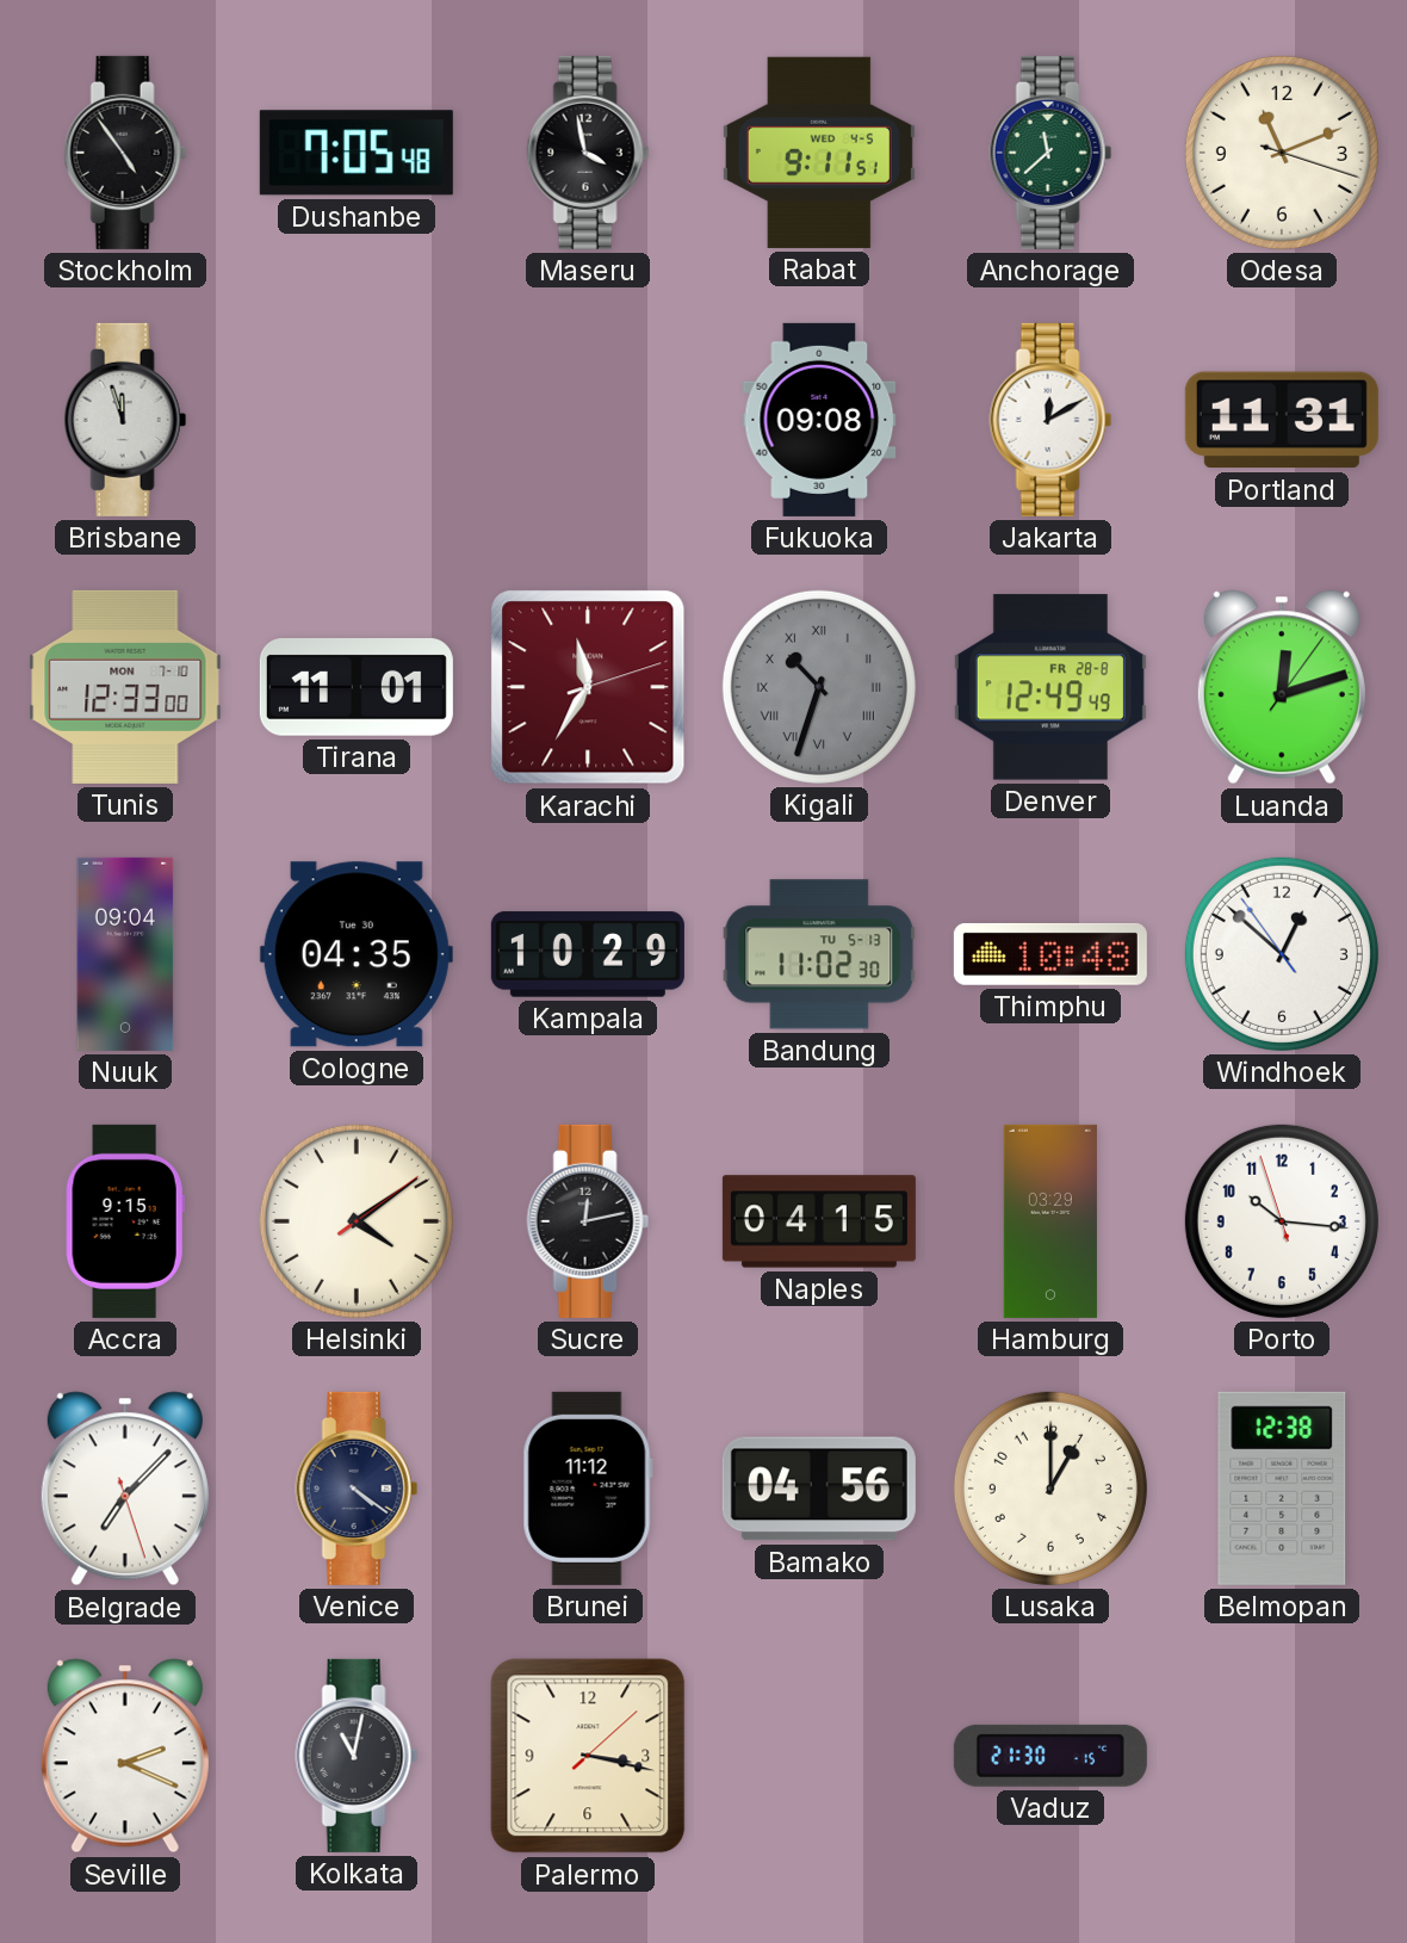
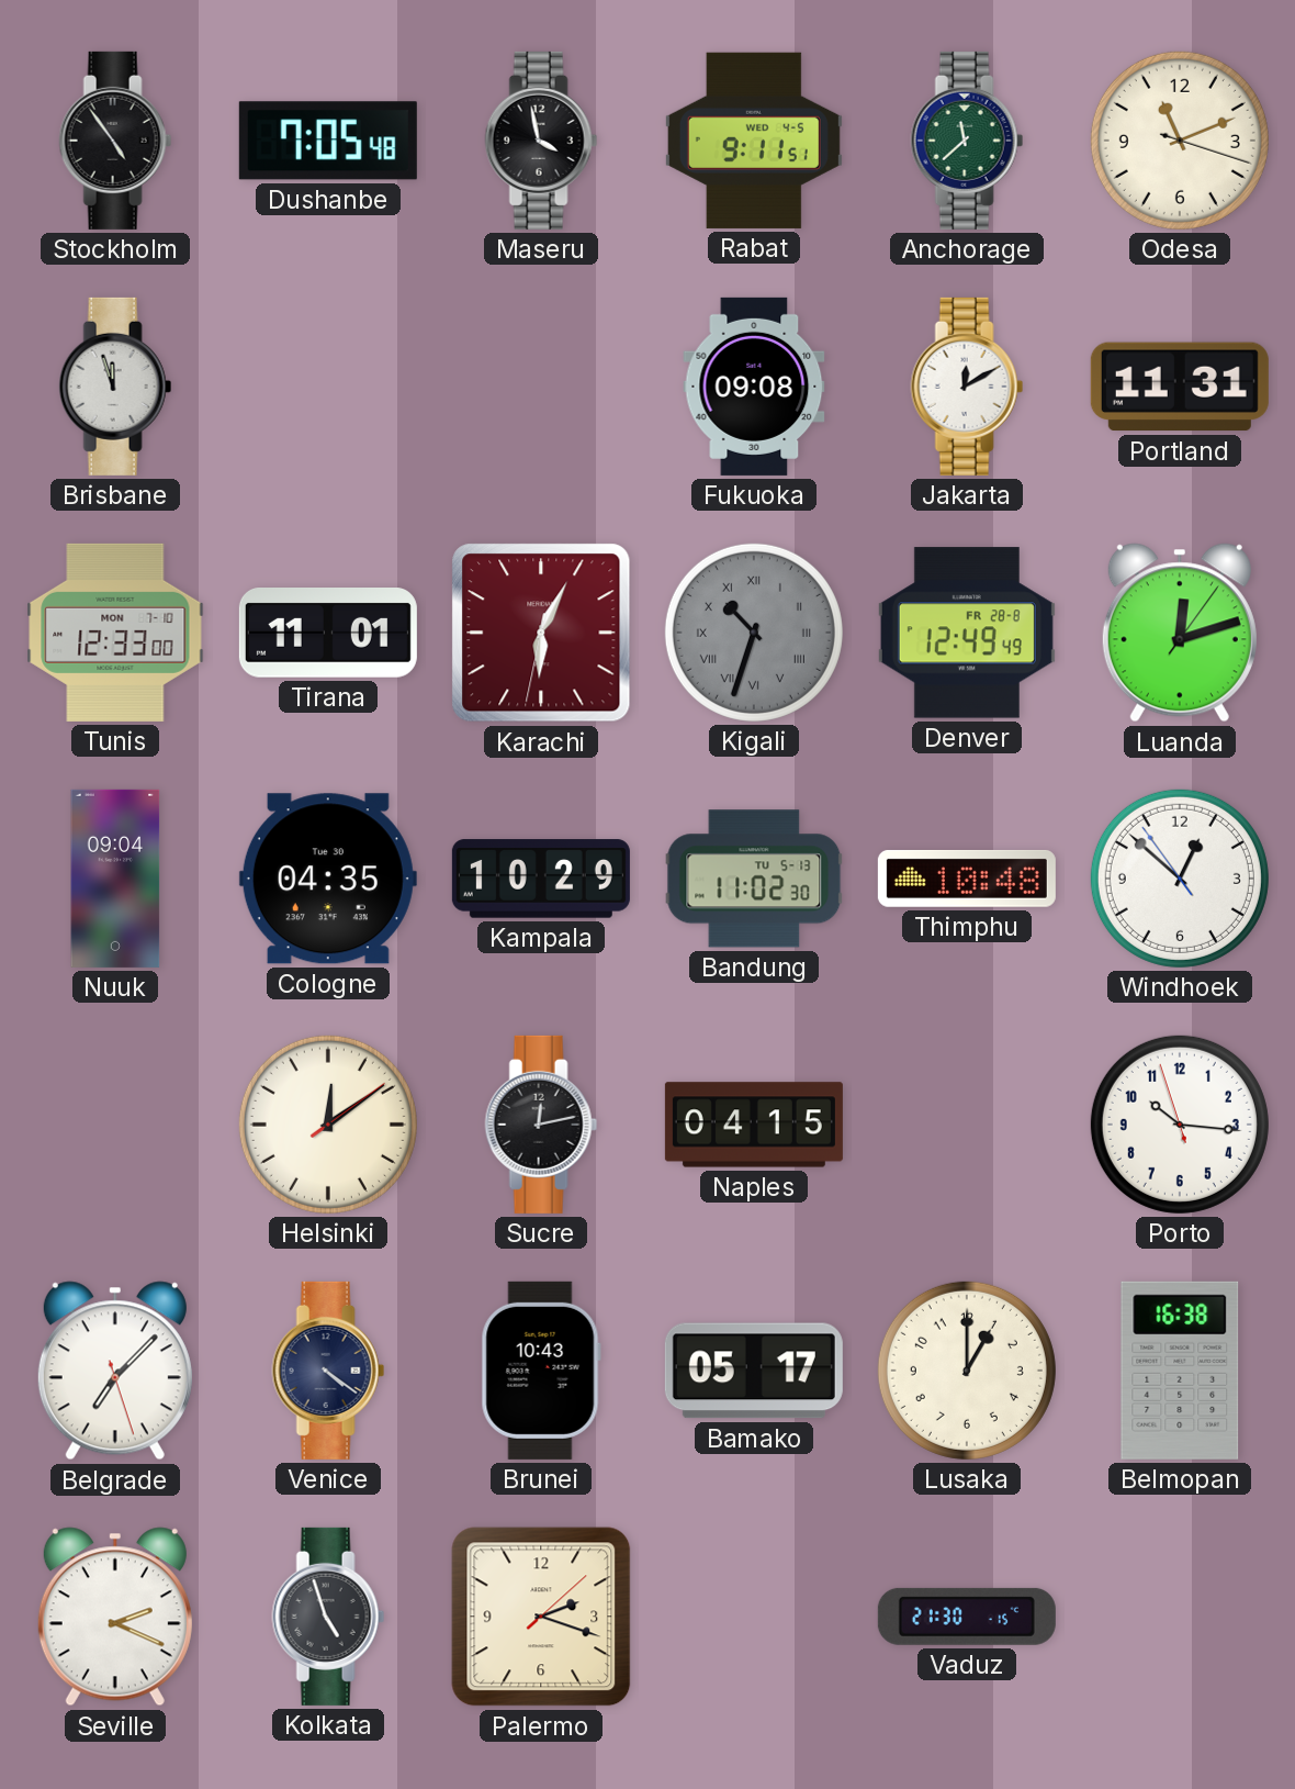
Karachi: 11:35 -> 6:04 (541, 633)
Accra: 9:15 -> none (125, 1221)
Helsinki: 4:09 -> 12:09 (328, 1125)
Hamburg: 03:29 -> none (1050, 1221)
Brunei: 11:12 -> 10:43 (541, 1371)
Bamako: 04:56 -> 05:17 (754, 1371)
Belmopan: 12:38 -> 16:38 (1180, 1371)
Kolkata: 11:02 -> 4:57 (328, 1617)
Palermo: 3:17 -> 2:18 (541, 1617)
